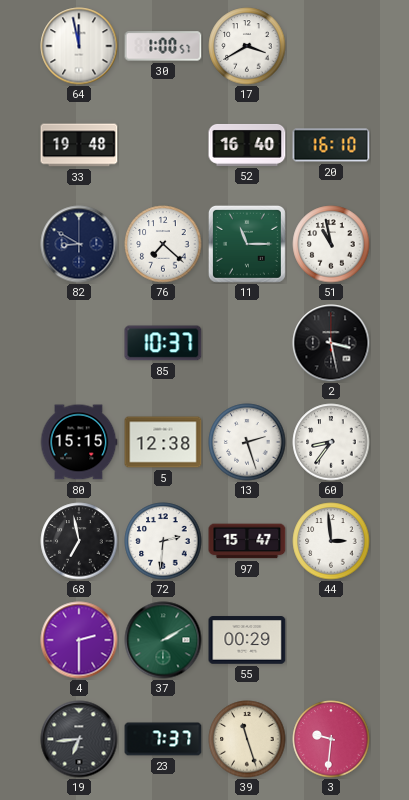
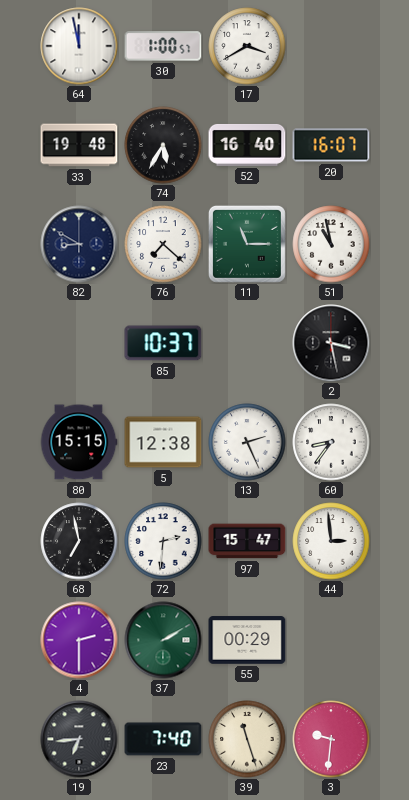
74: none -> 5:35 (163, 145)
20: 16:10 -> 16:07 (331, 145)
13: 2:27 -> 2:26 (247, 442)
23: 7:37 -> 7:40 (163, 739)
